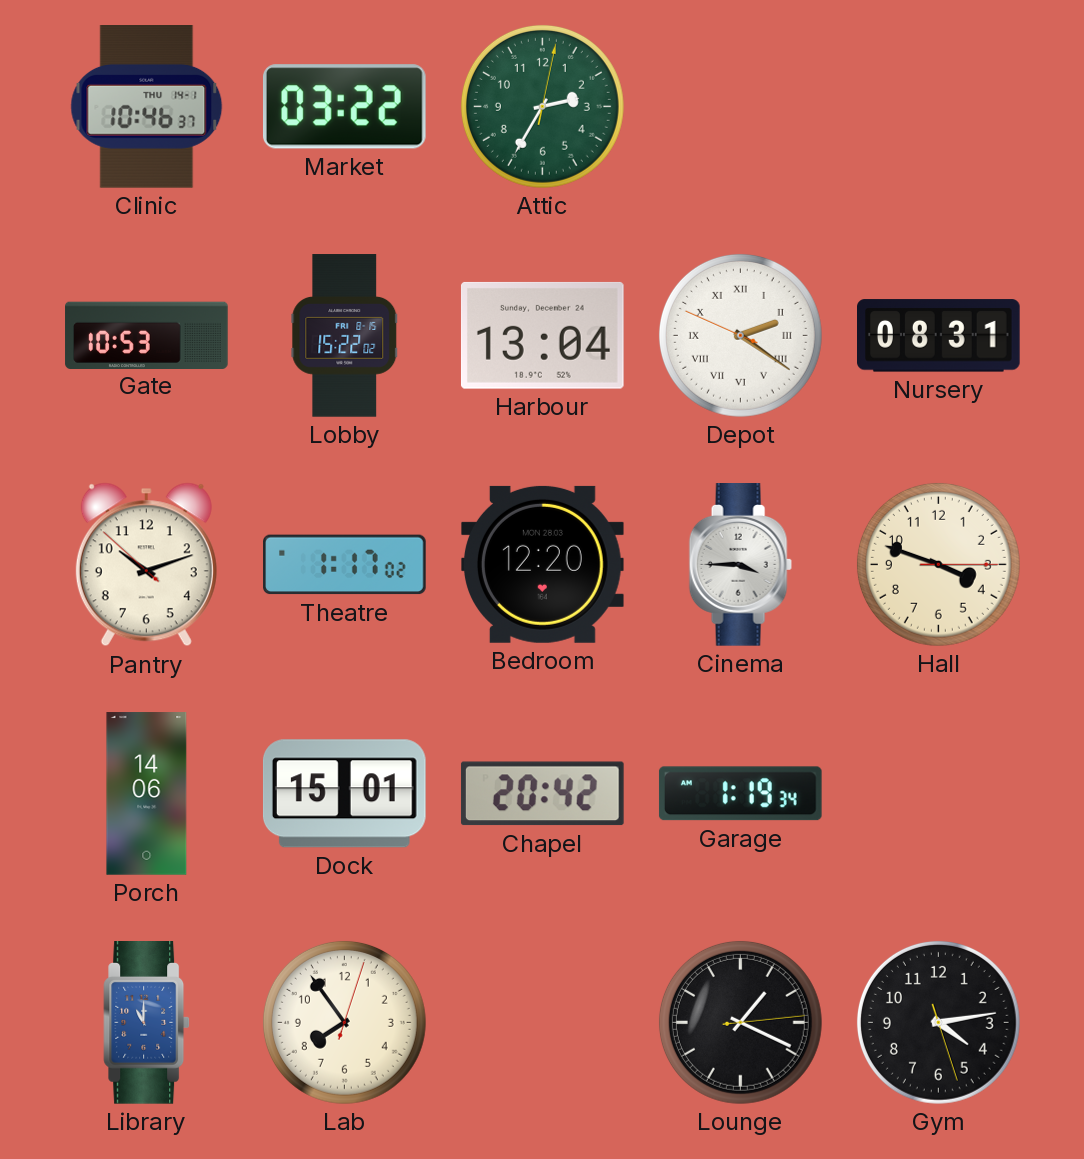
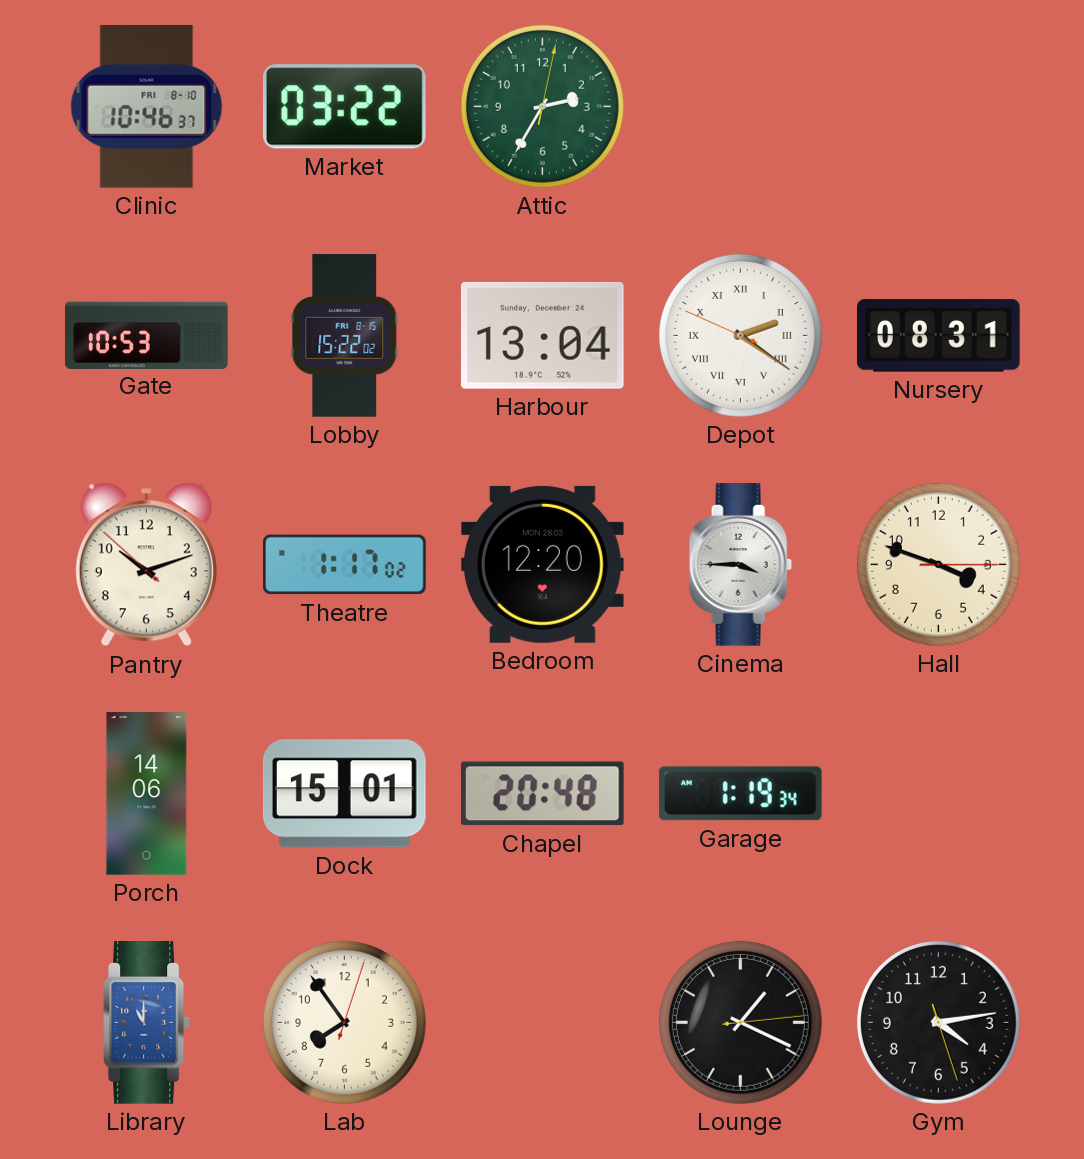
Clinic date: THU 14-1 -> FRI 8-10 (147, 107)
Chapel: 20:42 -> 20:48 (542, 794)
